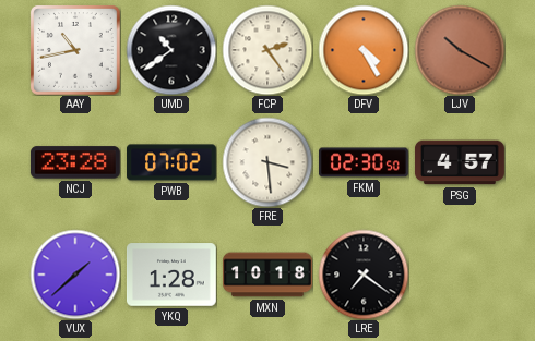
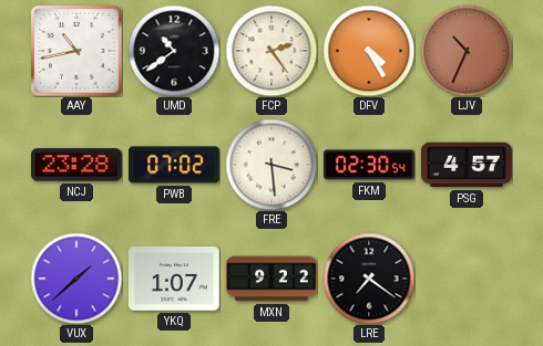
LJV: 10:20 -> 10:34 (467, 51)
FKM: 02:30:50 -> 02:30:54 (370, 165)
YKQ: 1:28 -> 1:07 (174, 279)
MXN: 10:18 -> 9:22 (273, 279)
